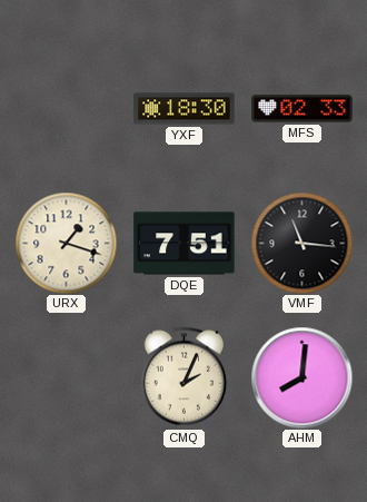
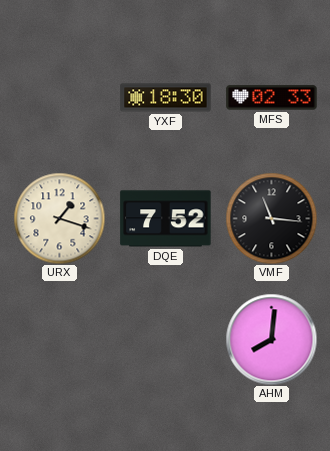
DQE: 7:51 -> 7:52 (166, 219)
CMQ: 2:04 -> none (183, 377)
